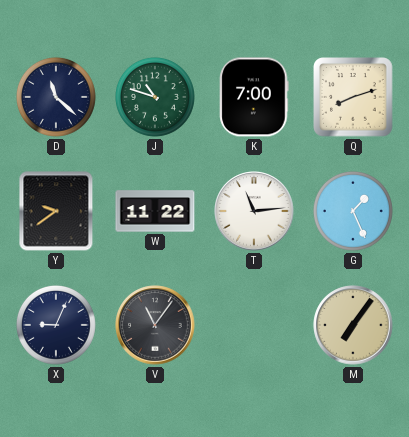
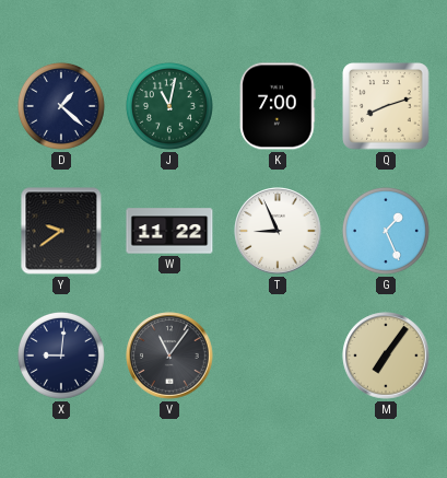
D: 11:22 -> 1:22 (61, 106)
J: 10:48 -> 11:02 (169, 106)
T: 11:14 -> 8:56 (278, 231)
X: 9:04 -> 9:01 (61, 355)
